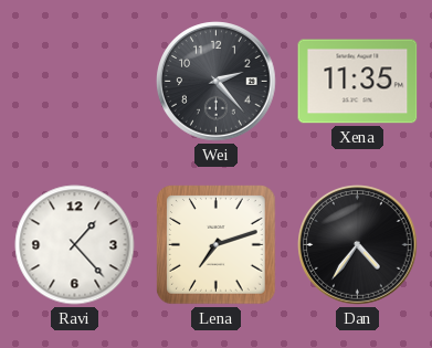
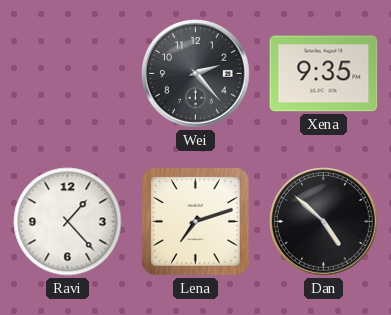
Xena: 11:35 -> 9:35 (324, 74)
Dan: 4:36 -> 4:52 (324, 222)
